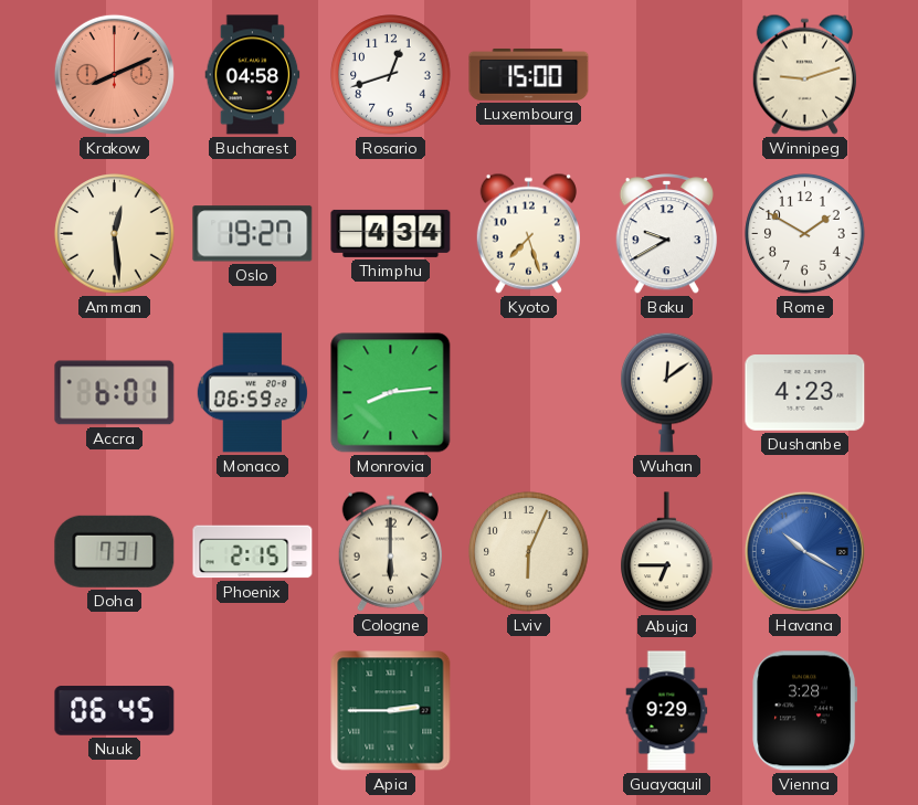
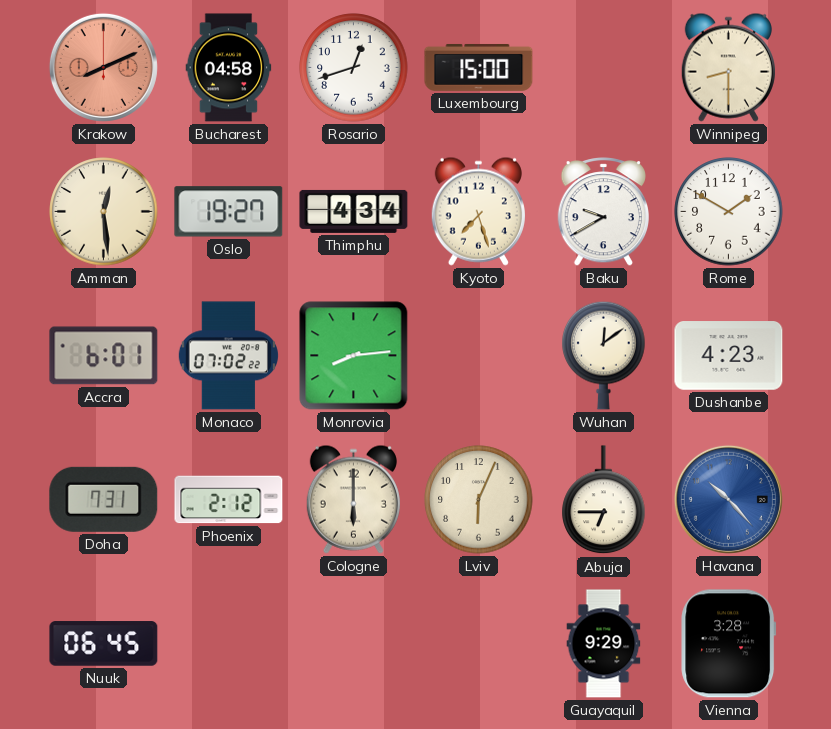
Winnipeg: 9:12 -> 8:30 (728, 67)
Monaco: 06:59 -> 07:02 (228, 356)
Phoenix: 2:15 -> 2:12 (229, 500)
Havana: 10:20 -> 10:23 (728, 499)
Apia: 2:45 -> none (391, 711)
